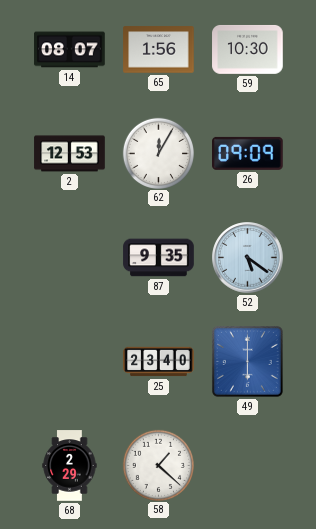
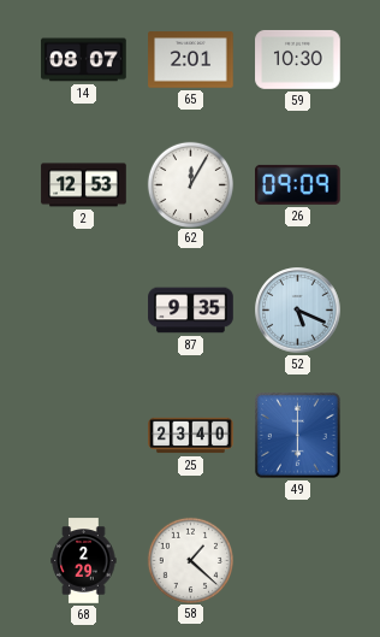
65: 1:56 -> 2:01 (191, 60)
52: 5:21 -> 5:19 (298, 311)
